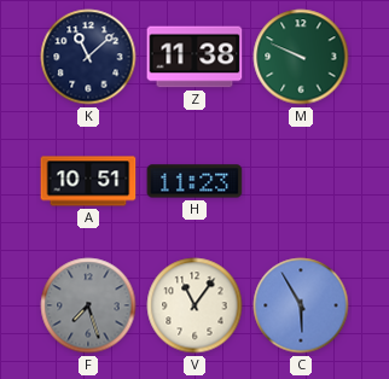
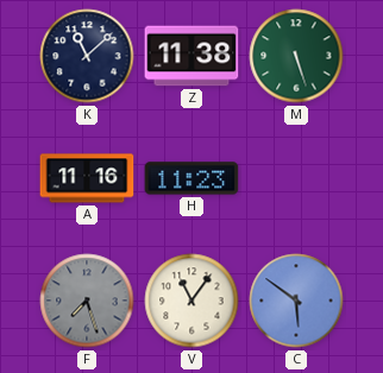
M: 9:49 -> 5:27 (296, 56)
A: 10:51 -> 11:16 (87, 178)
C: 5:55 -> 5:51 (296, 301)
